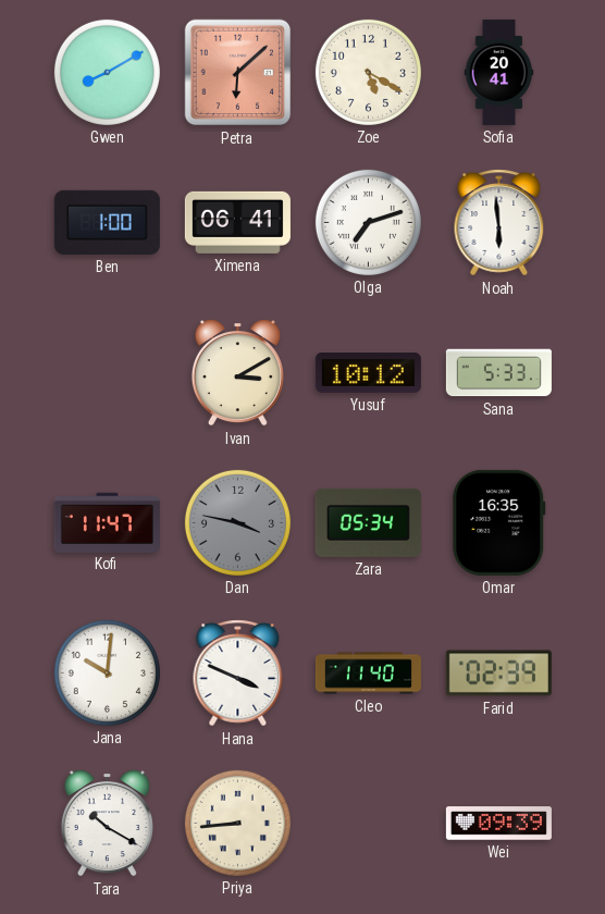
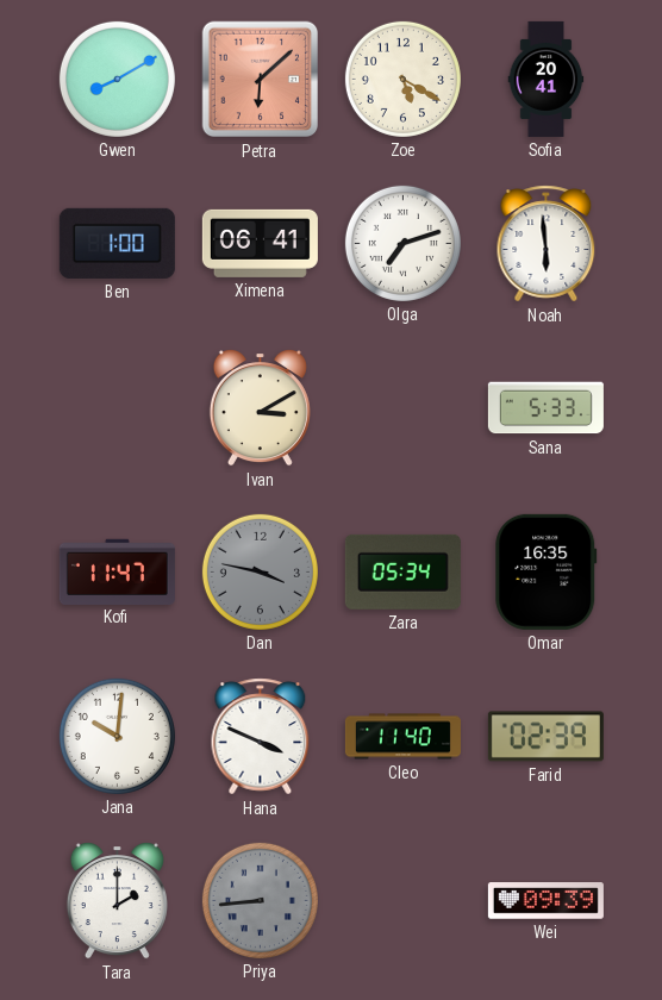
Yusuf: 10:12 -> none (368, 373)
Tara: 10:20 -> 2:00 (117, 901)
Priya dial: cream -> grey (260, 900)
